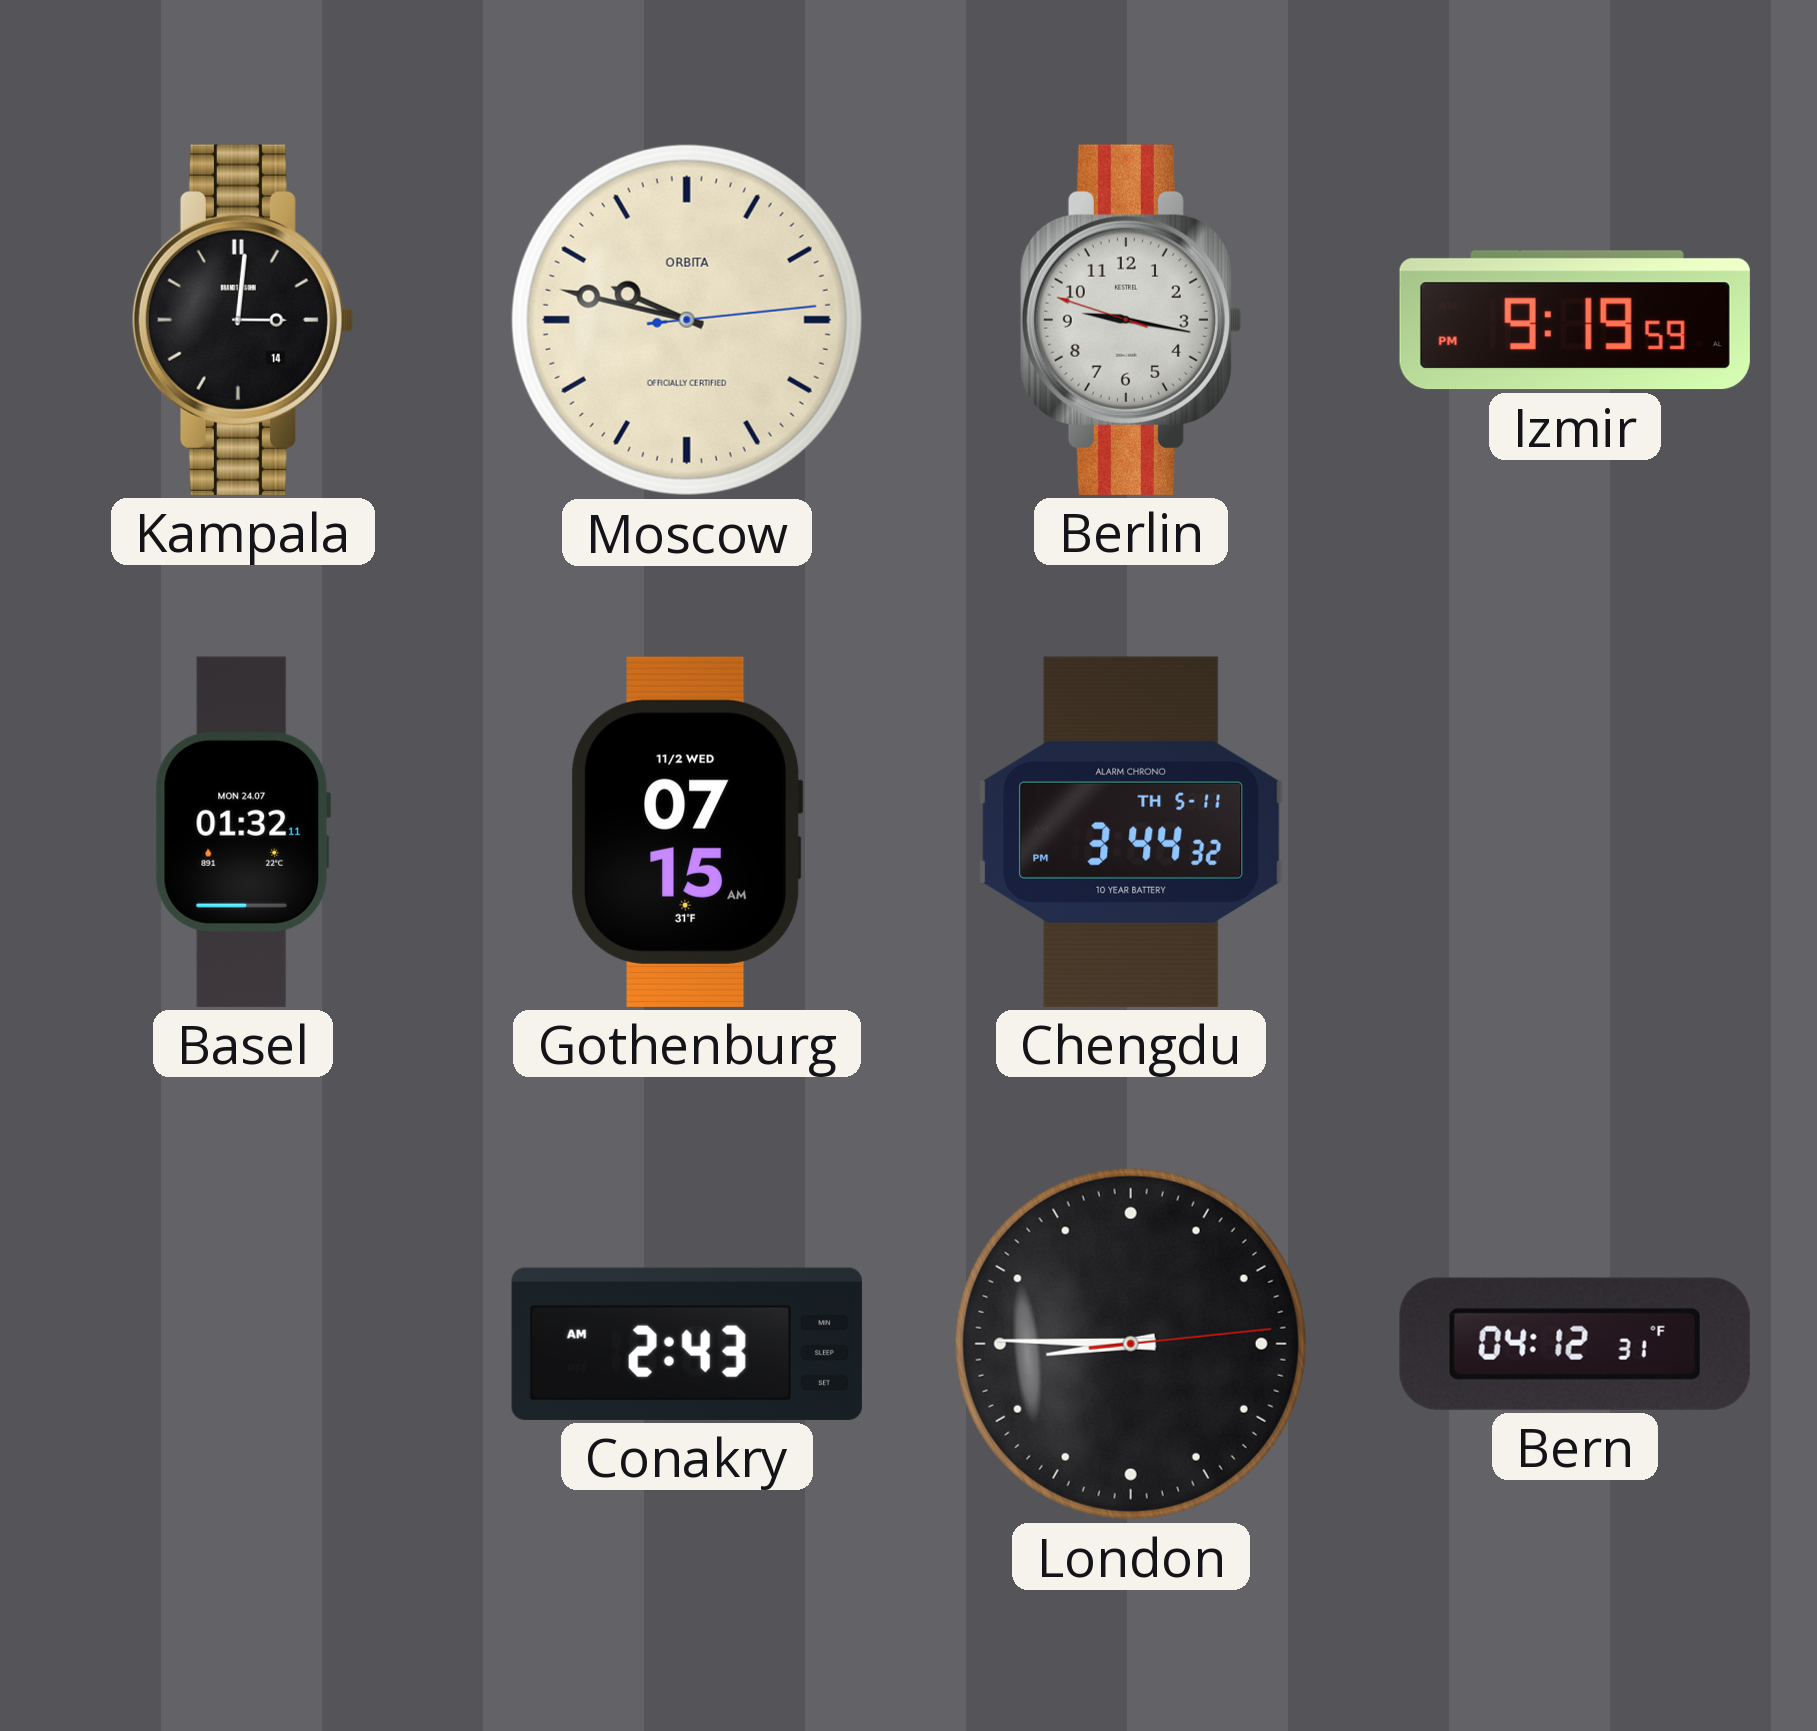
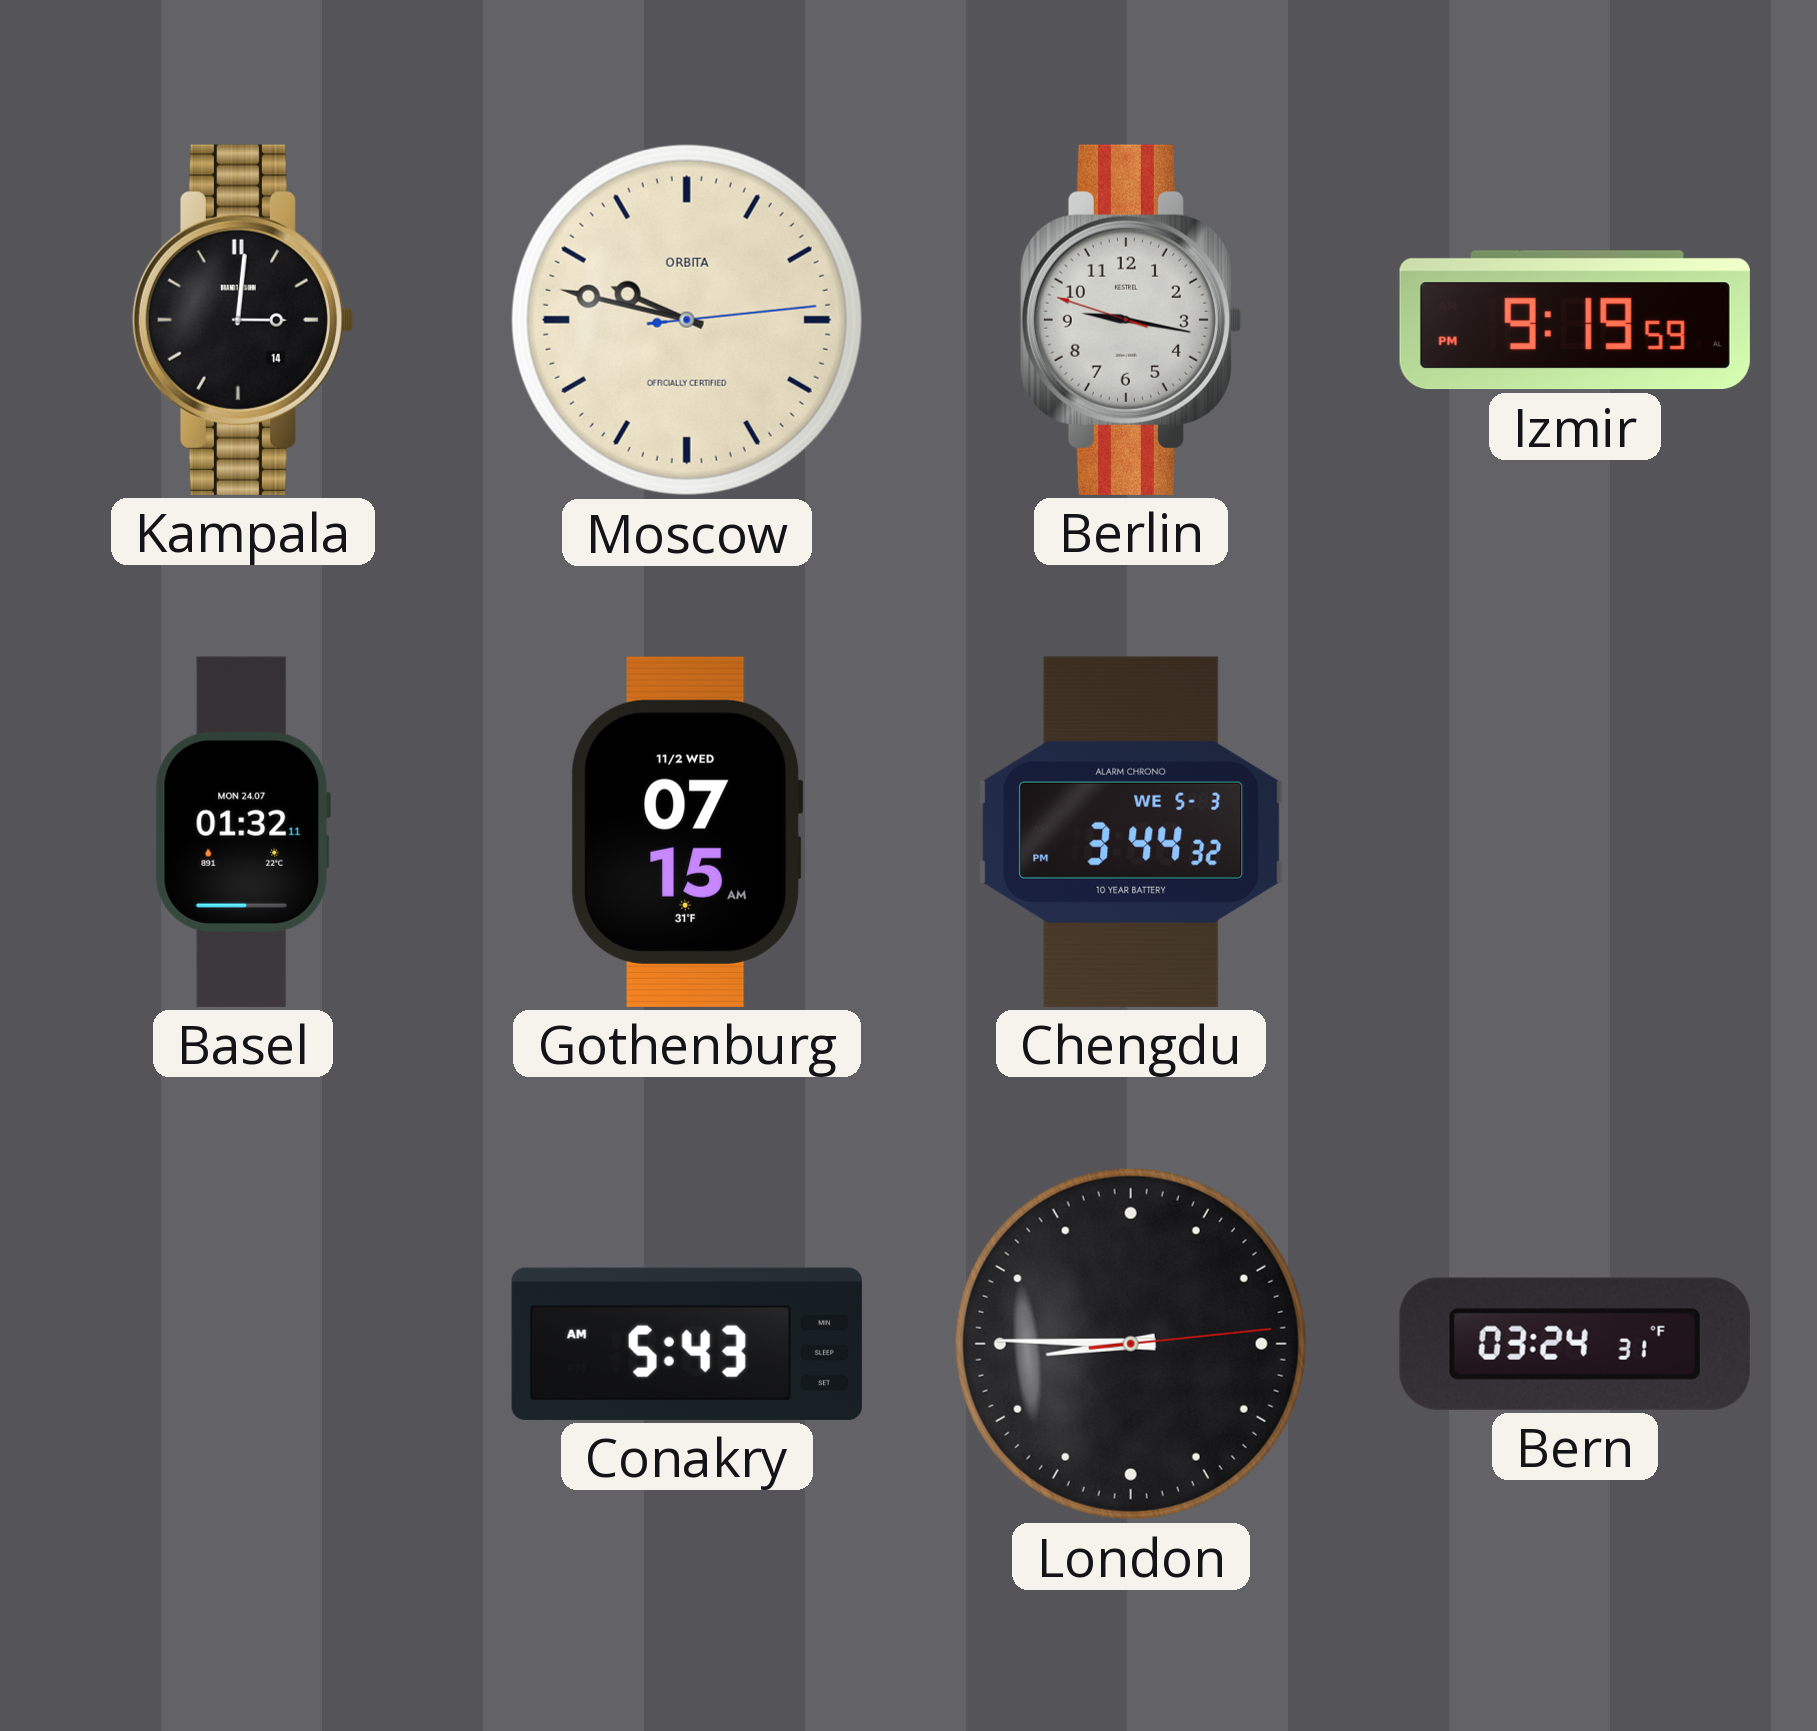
Chengdu date: TH 5-11 -> WE 5-3 (1131, 832)
Conakry: 2:43 -> 5:43 (687, 1344)
Bern: 04:12 -> 03:24 (1575, 1344)
